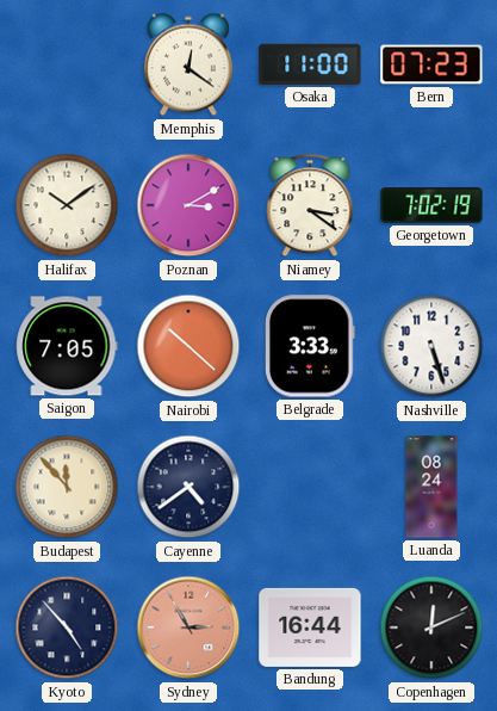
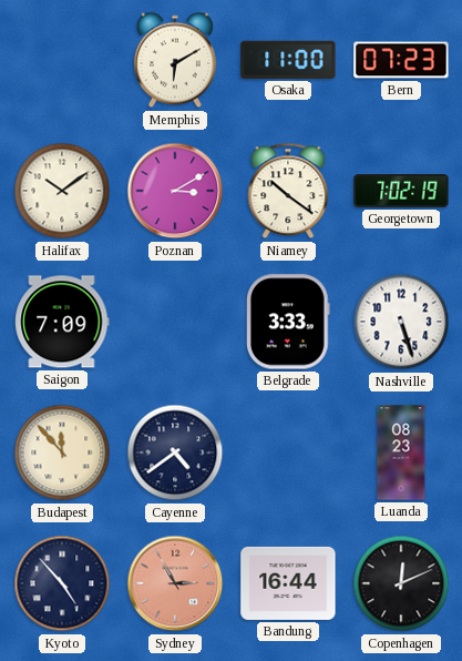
Memphis: 12:21 -> 6:10 (175, 60)
Niamey: 3:21 -> 10:21 (288, 191)
Saigon: 7:05 -> 7:09 (62, 322)
Nairobi: 10:22 -> none (188, 346)
Luanda: 08:24 -> 08:23 (401, 452)
